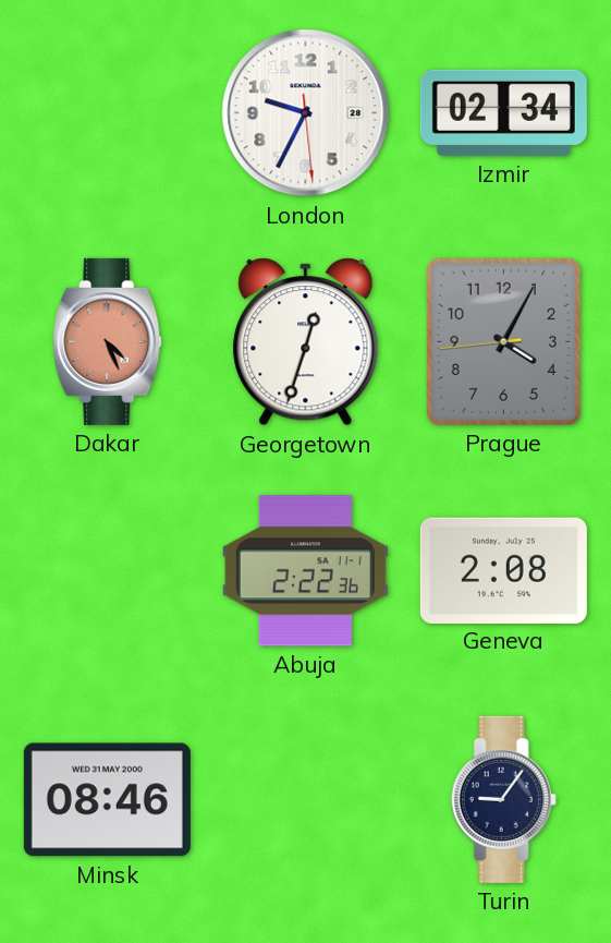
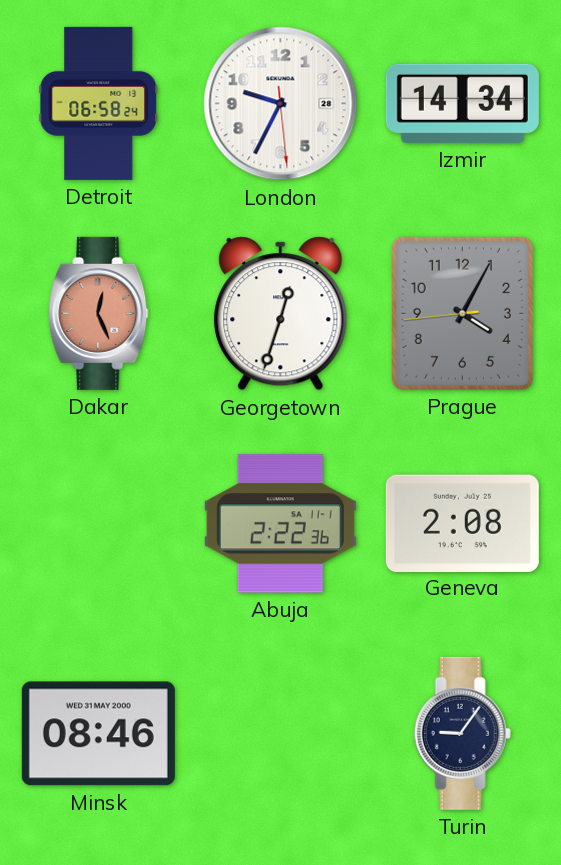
Detroit: none -> 06:58 (99, 103)
Izmir: 02:34 -> 14:34 (462, 103)
Dakar: 4:26 -> 12:26 (99, 313)
